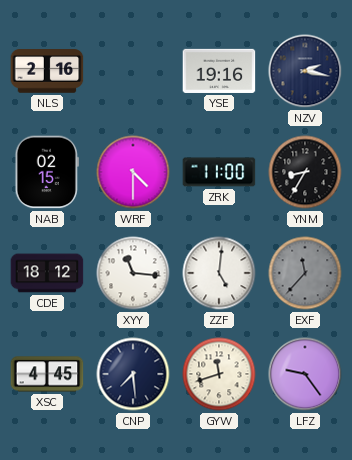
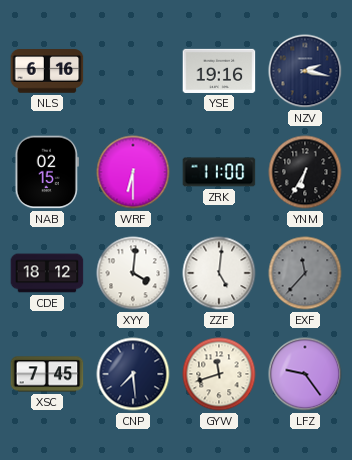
NLS: 2:16 -> 6:16 (47, 71)
WRF: 4:30 -> 6:30 (133, 172)
YNM: 8:35 -> 6:35 (305, 172)
XYY: 11:16 -> 4:01 (133, 273)
XSC: 4:45 -> 7:45 (47, 374)
